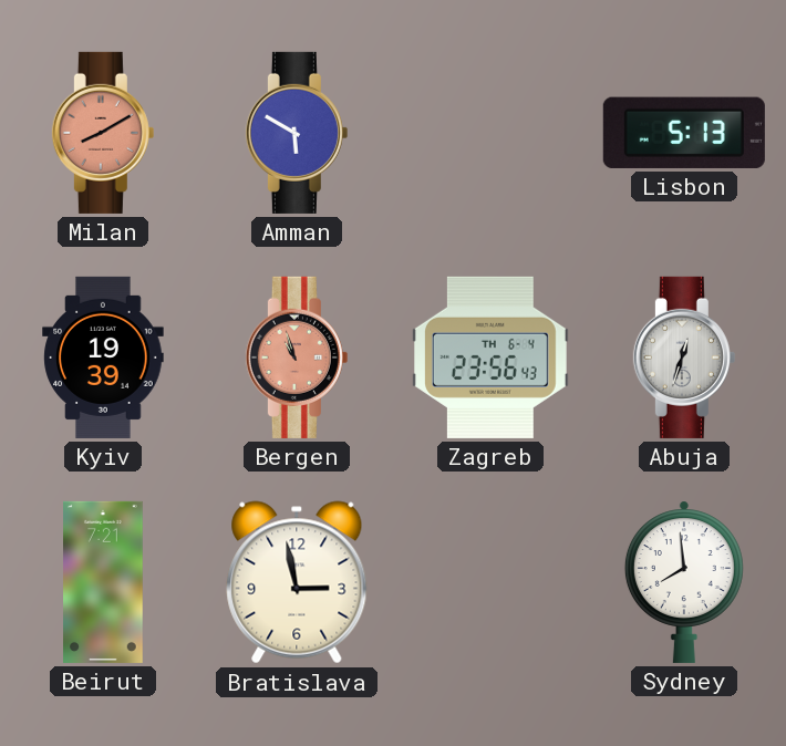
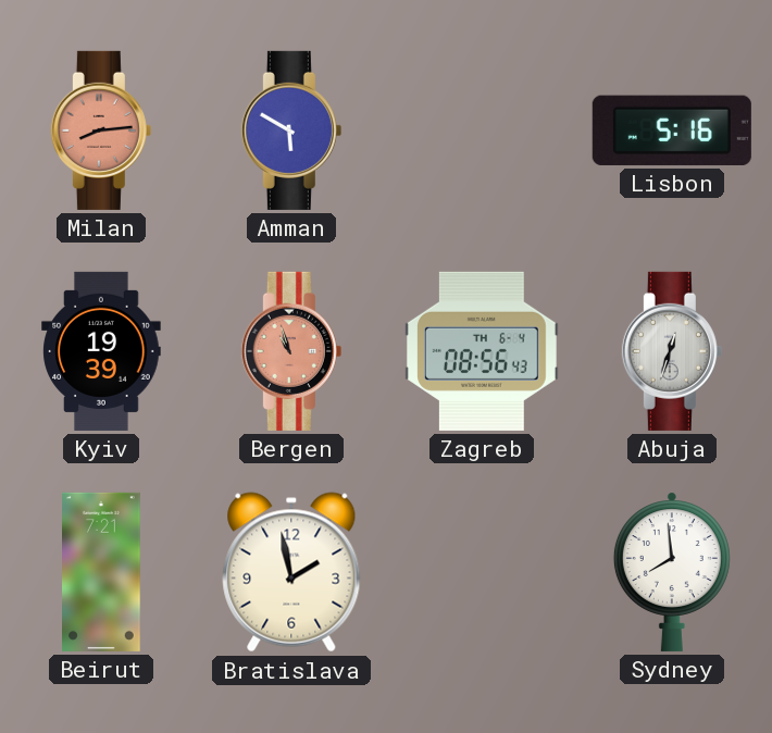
Milan: 8:10 -> 8:14 (101, 131)
Lisbon: 5:13 -> 5:16 (672, 131)
Zagreb: 23:56 -> 08:56 (482, 351)
Bratislava: 2:58 -> 1:58 (291, 572)
